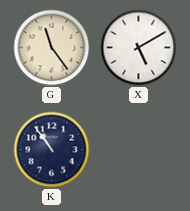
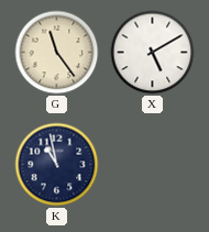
K: 10:54 -> 10:58 (57, 165)
